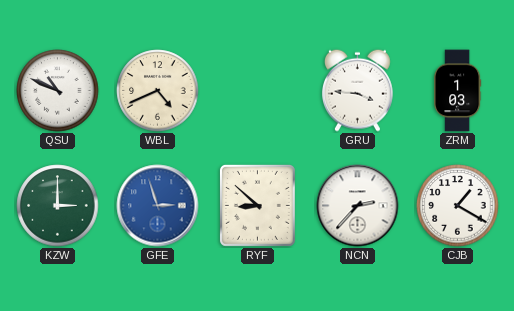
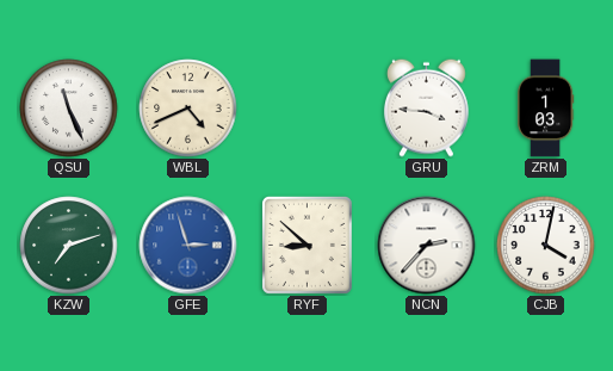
QSU: 10:49 -> 11:26 (69, 109)
KZW: 3:00 -> 7:12 (69, 246)
CJB: 1:20 -> 4:02 (546, 246)
